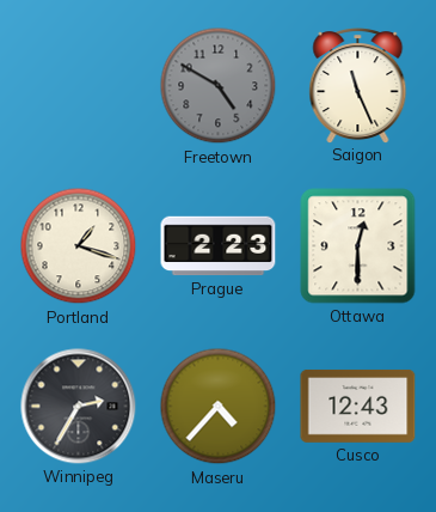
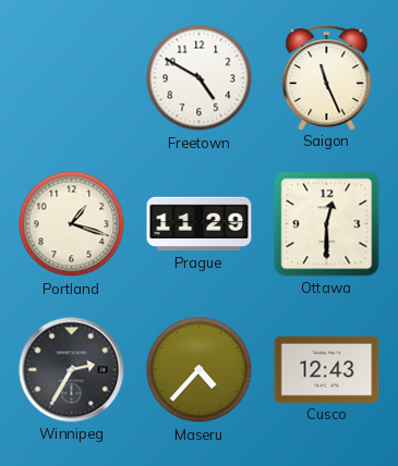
Freetown dial: grey -> white (200, 78)
Prague: 2:23 -> 11:29 (200, 224)
